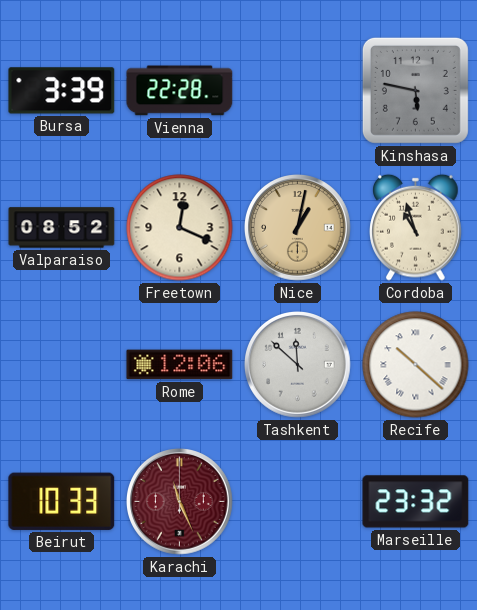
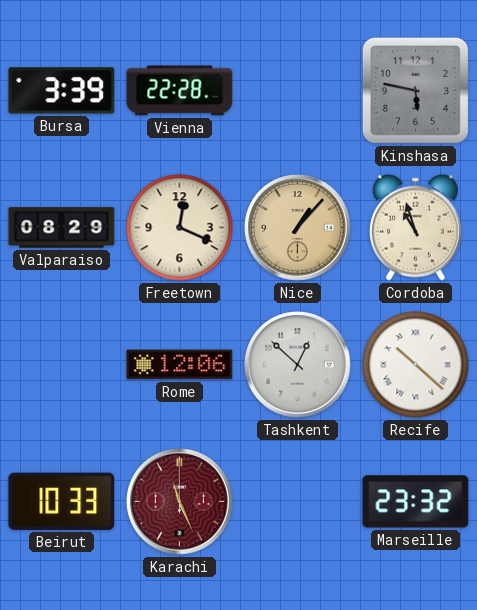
Valparaiso: 08:52 -> 08:29 (62, 228)
Nice: 1:02 -> 1:07 (298, 228)
Tashkent: 11:52 -> 12:52 (298, 365)
